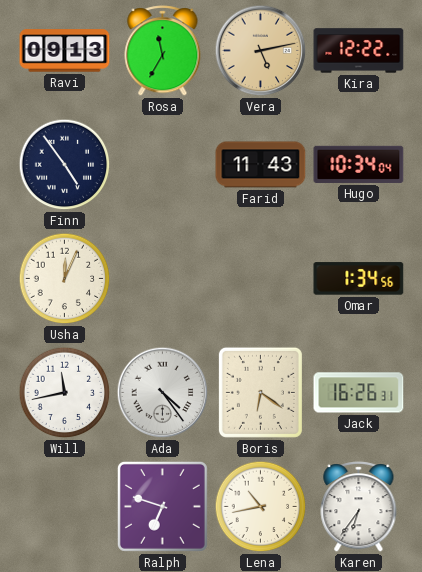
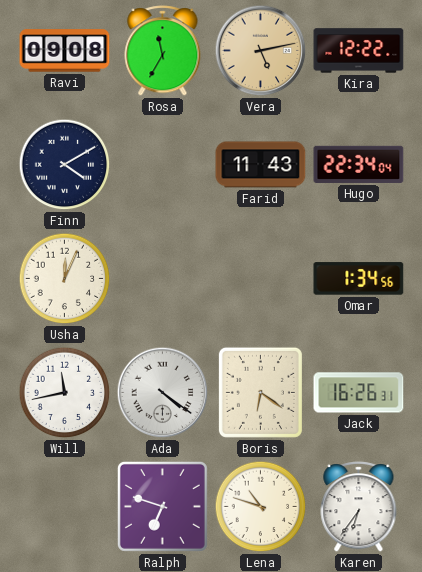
Ravi: 09:13 -> 09:08 (65, 51)
Finn: 4:54 -> 4:10 (65, 165)
Hugo: 10:34 -> 22:34 (359, 164)
Ada: 4:24 -> 4:21 (163, 393)
Lena: 10:43 -> 10:48 (261, 507)
